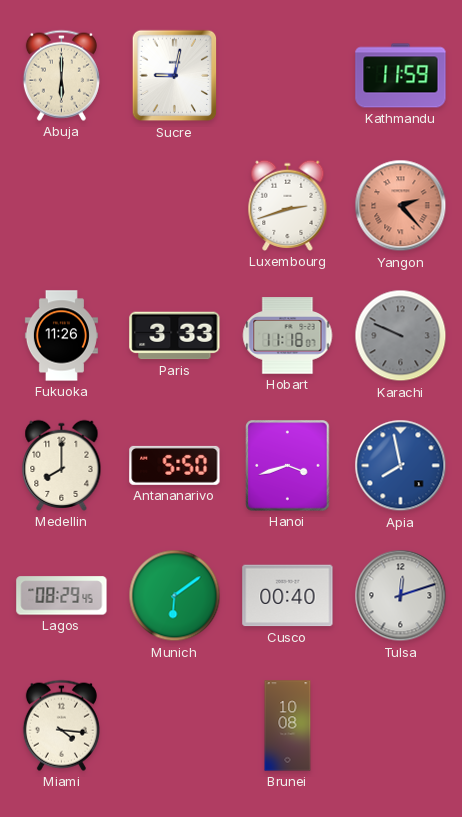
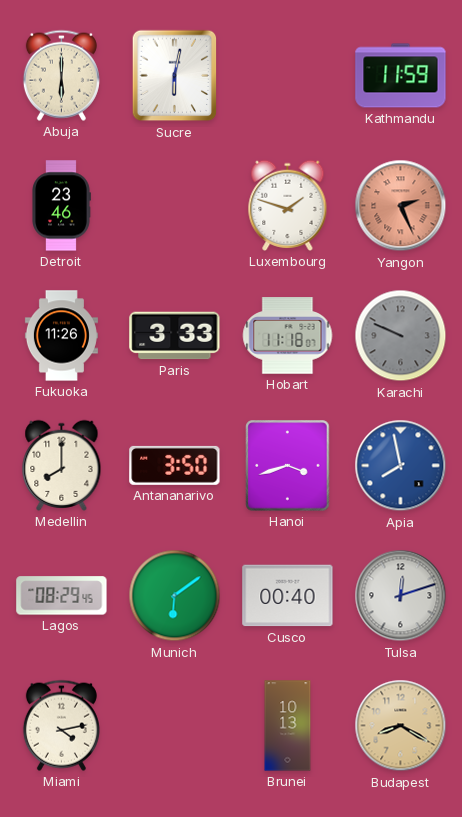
Sucre: 9:02 -> 6:02 (175, 76)
Detroit: none -> 23:46 (61, 206)
Luxembourg: 2:42 -> 1:48 (288, 205)
Yangon: 2:23 -> 2:26 (401, 206)
Antananarivo: 5:50 -> 3:50 (175, 465)
Miami: 4:16 -> 4:13 (61, 725)
Brunei: 10:08 -> 10:13 (288, 726)
Budapest: none -> 8:20 (401, 726)
